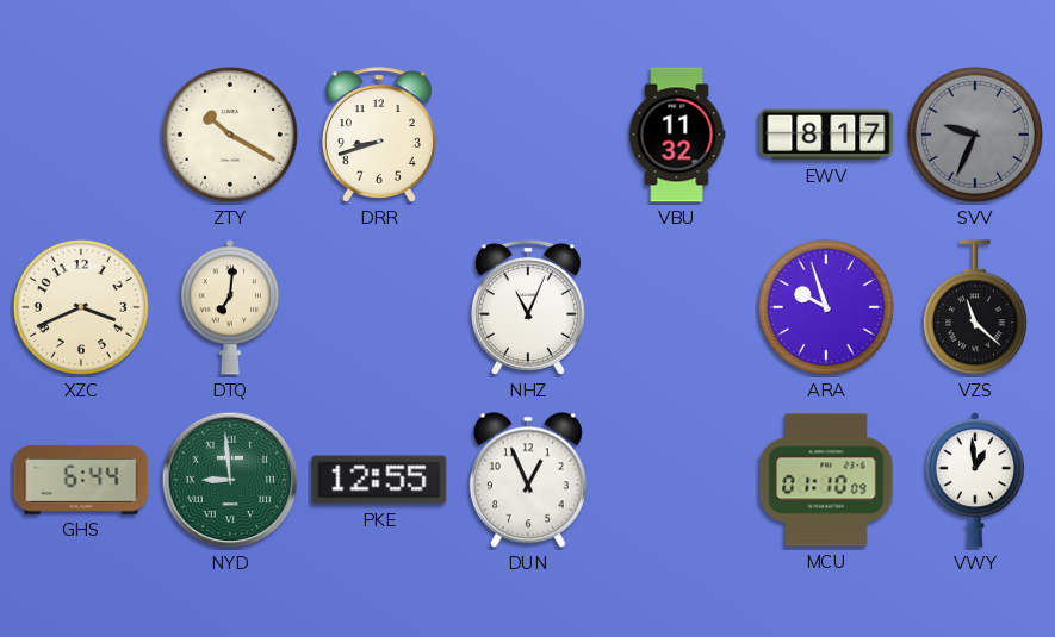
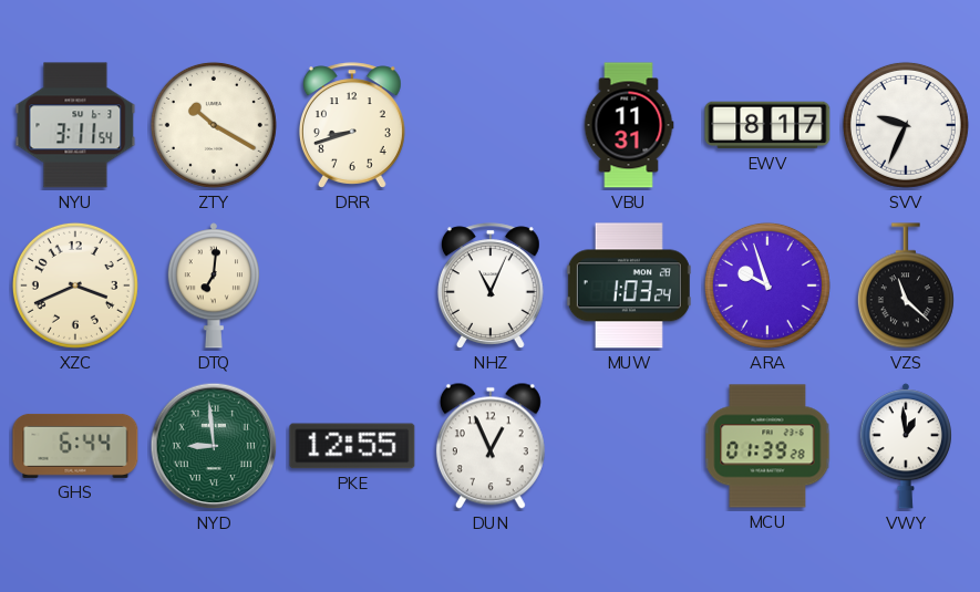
NYU: none -> 3:11 (75, 125)
VBU: 11:32 -> 11:31 (629, 125)
SVV dial: grey -> white (906, 125)
MUW: none -> 1:03 (629, 285)
MCU: 01:10 -> 01:39 (767, 446)
